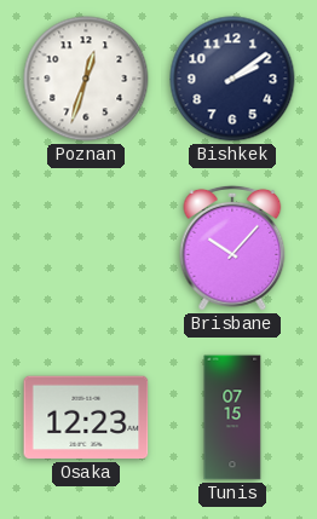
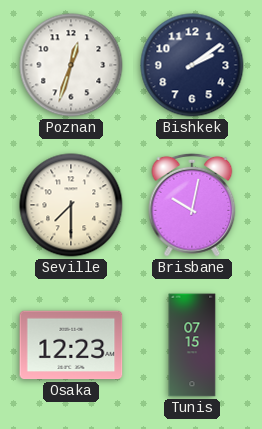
Seville: none -> 7:30 (71, 205)
Brisbane: 10:07 -> 10:02 (192, 205)
